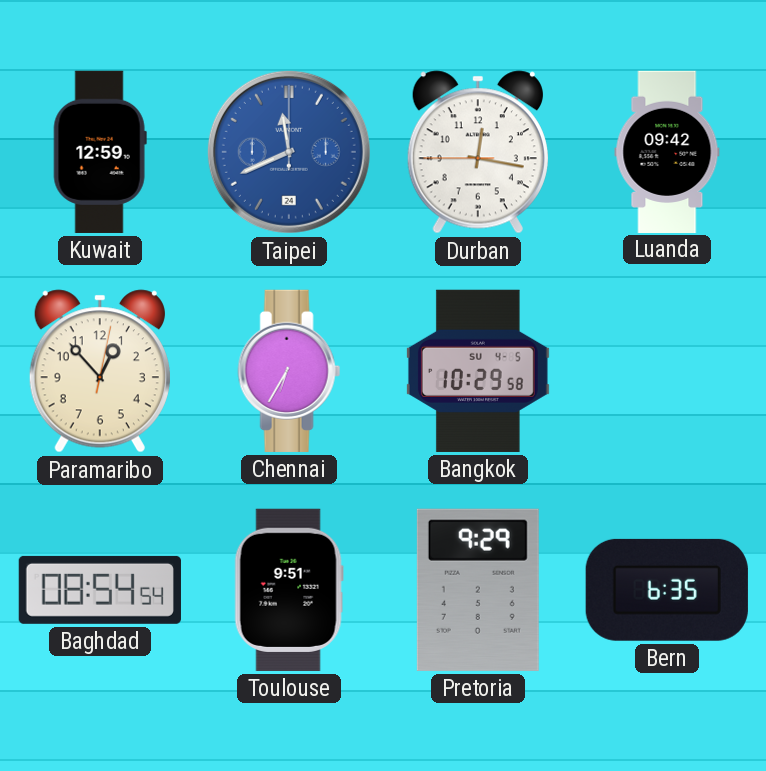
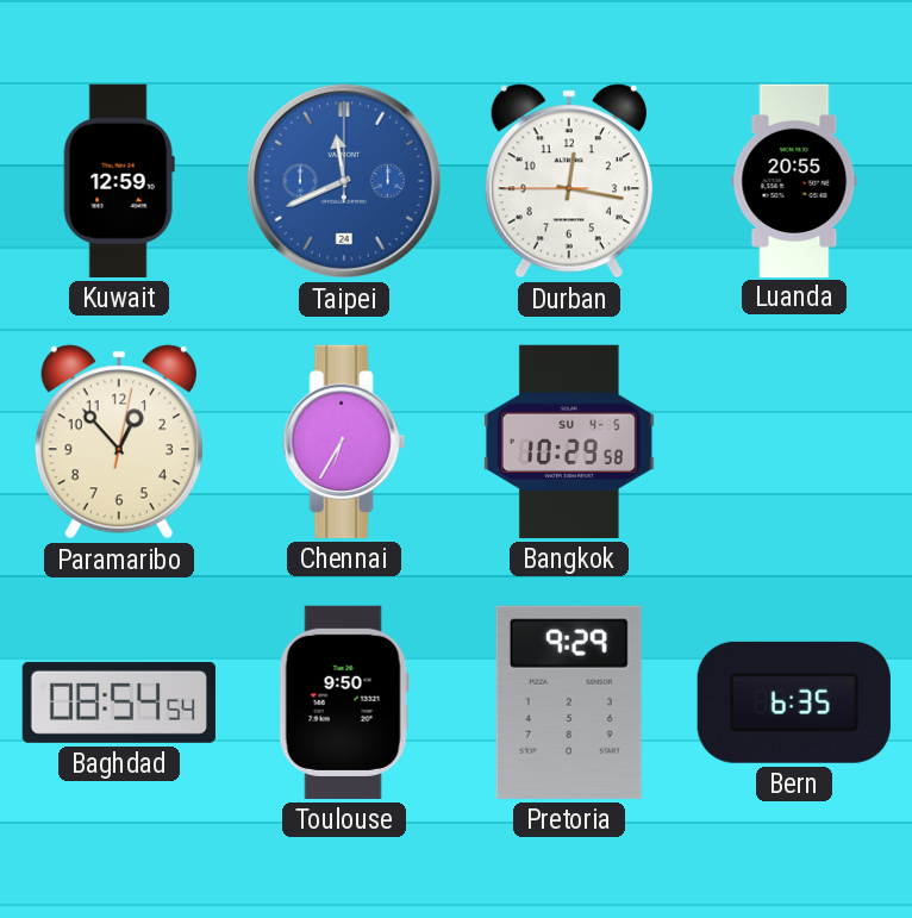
Luanda: 09:42 -> 20:55 (794, 180)
Toulouse: 9:51 -> 9:50 (344, 702)
